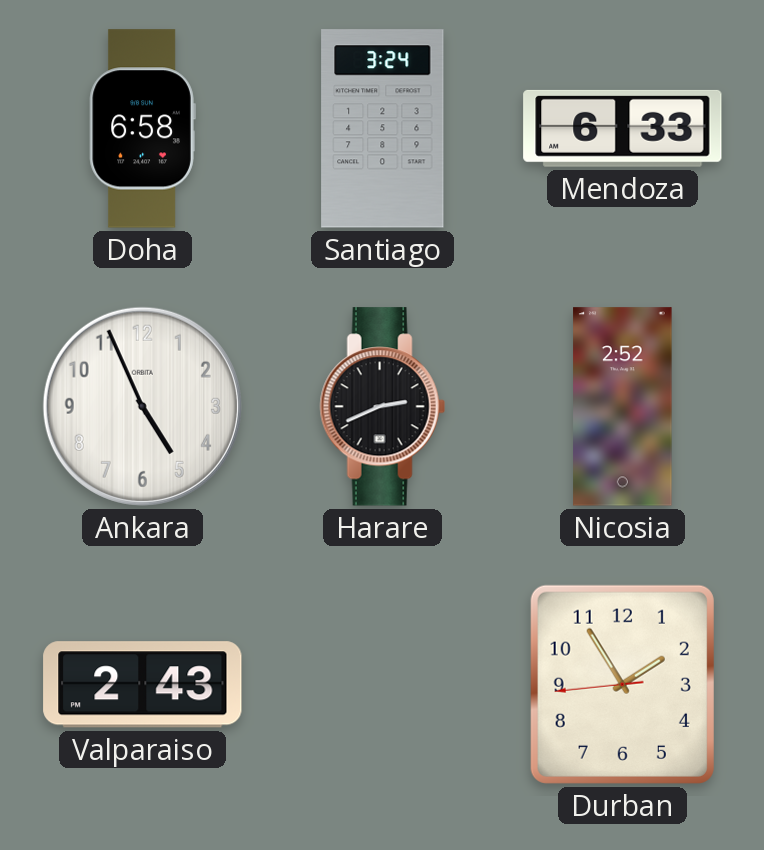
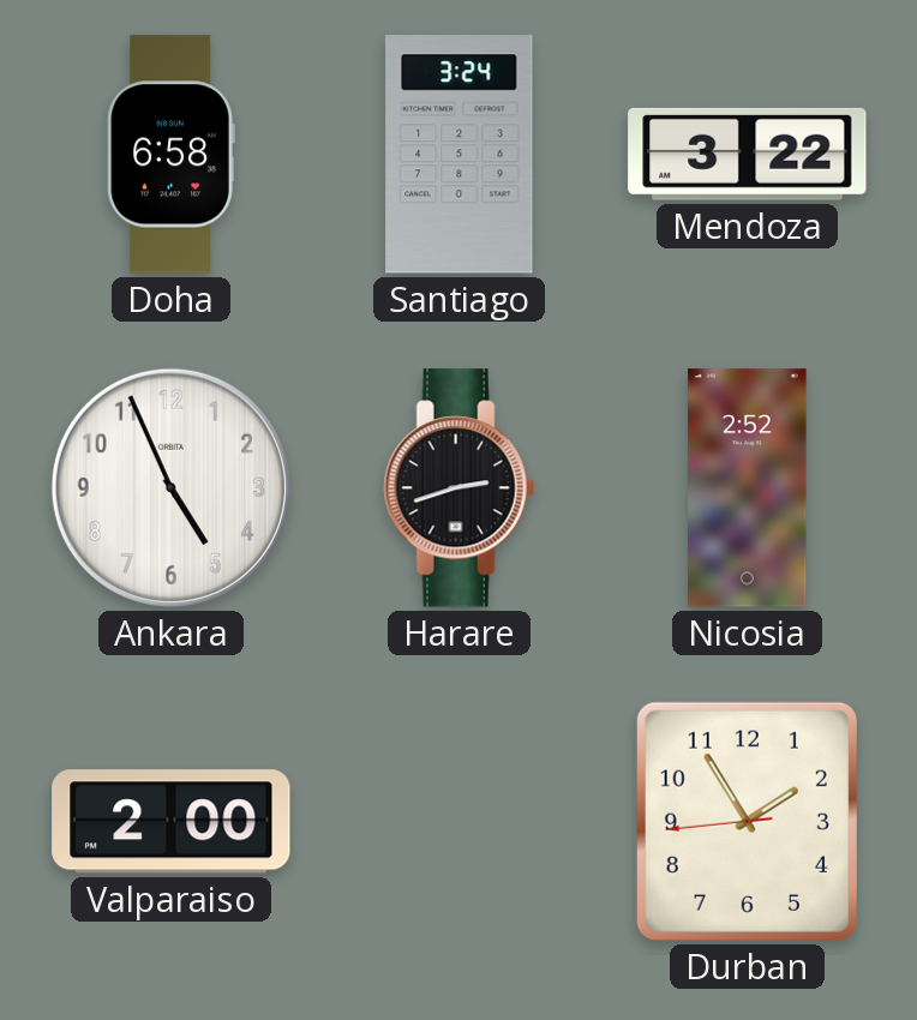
Mendoza: 6:33 -> 3:22 (748, 154)
Harare: 2:41 -> 2:42 (458, 488)
Valparaiso: 2:43 -> 2:00 (172, 822)
